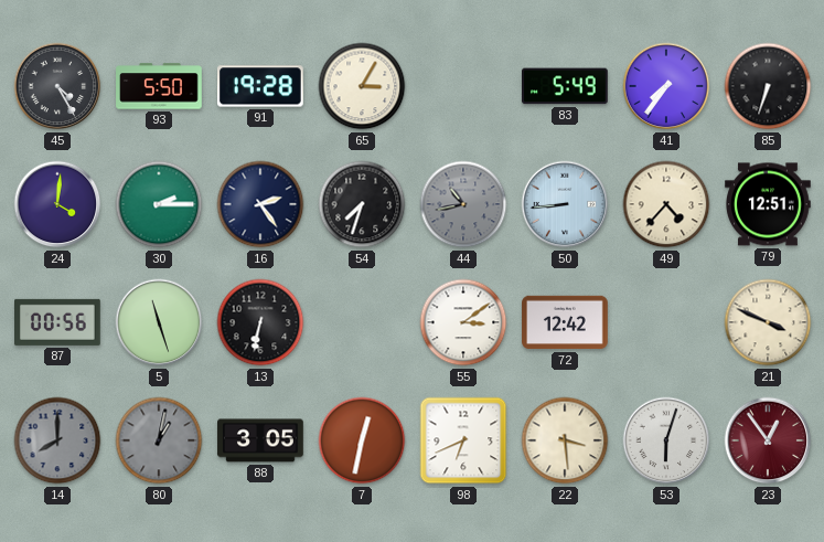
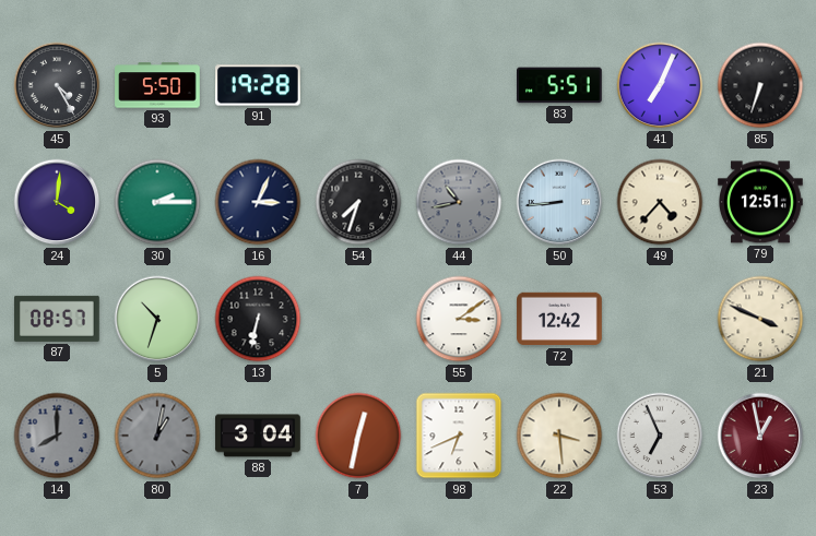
65: 3:05 -> none (362, 86)
83: 5:49 -> 5:51 (560, 85)
41: 7:36 -> 7:04 (660, 85)
16: 2:24 -> 3:04 (258, 202)
87: 00:56 -> 08:57 (58, 319)
5: 11:27 -> 10:33 (157, 319)
88: 3:05 -> 3:04 (258, 436)
53: 6:03 -> 6:56 (660, 436)
23: 12:54 -> 12:58 (760, 436)
